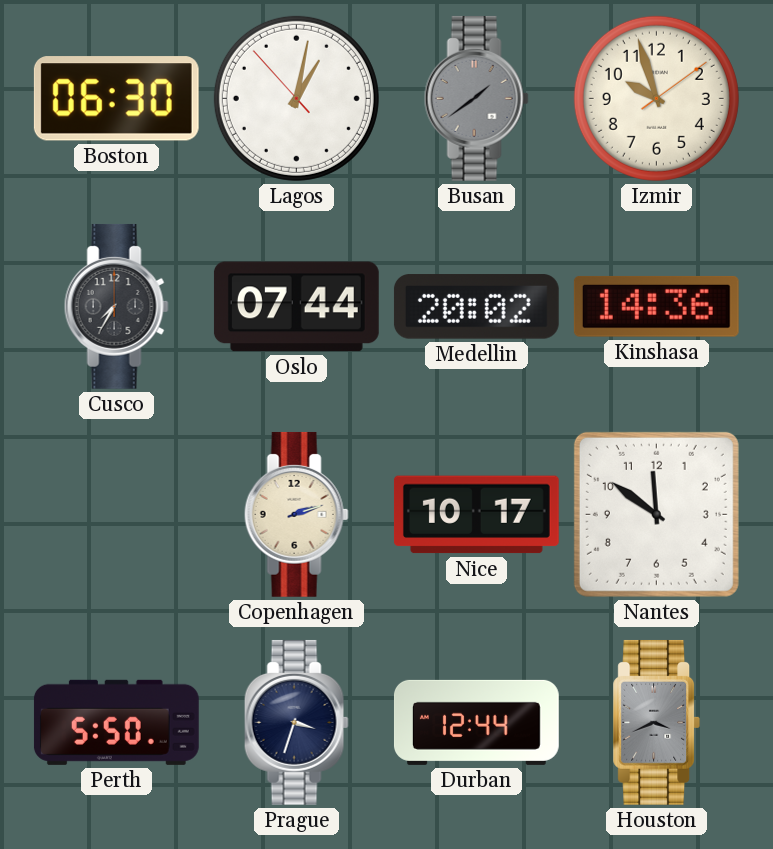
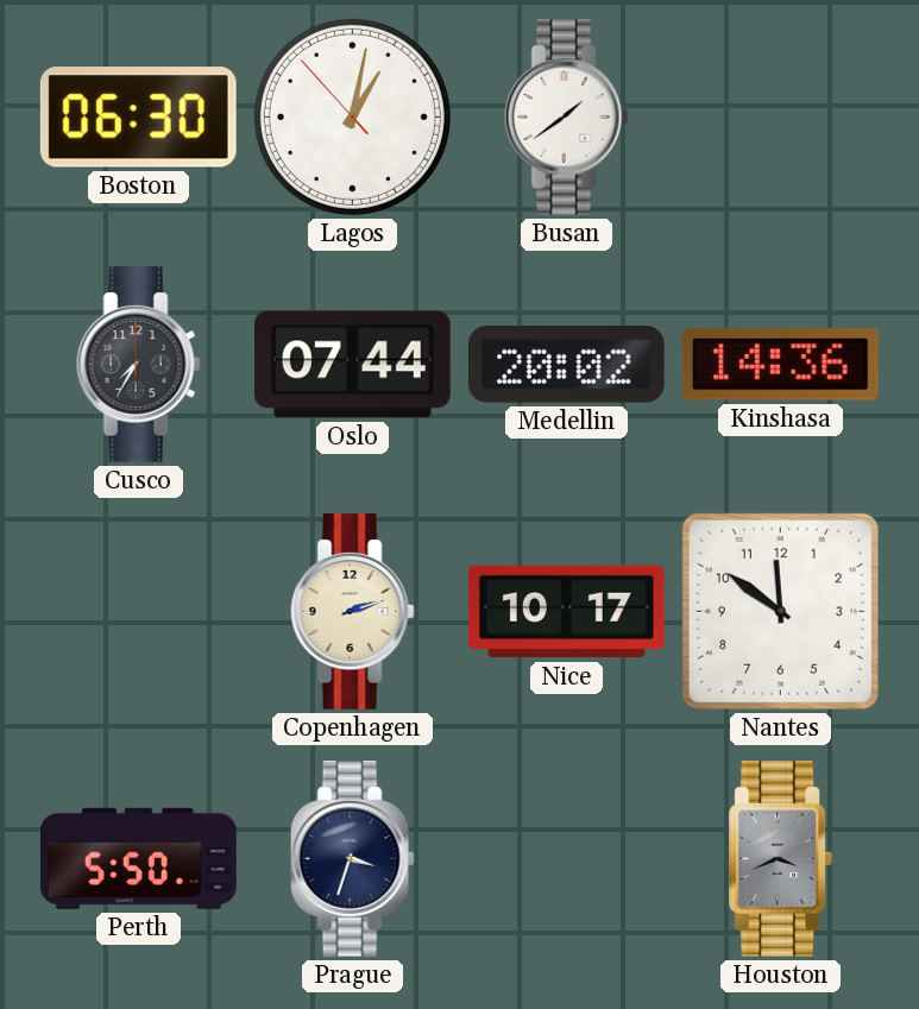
Busan dial: grey -> white (566, 116)
Izmir: 9:57 -> none (656, 98)
Durban: 12:44 -> none (476, 722)
